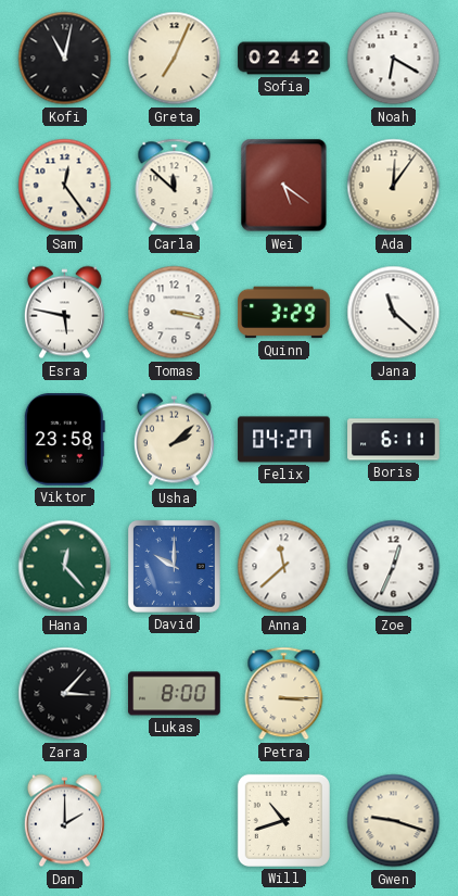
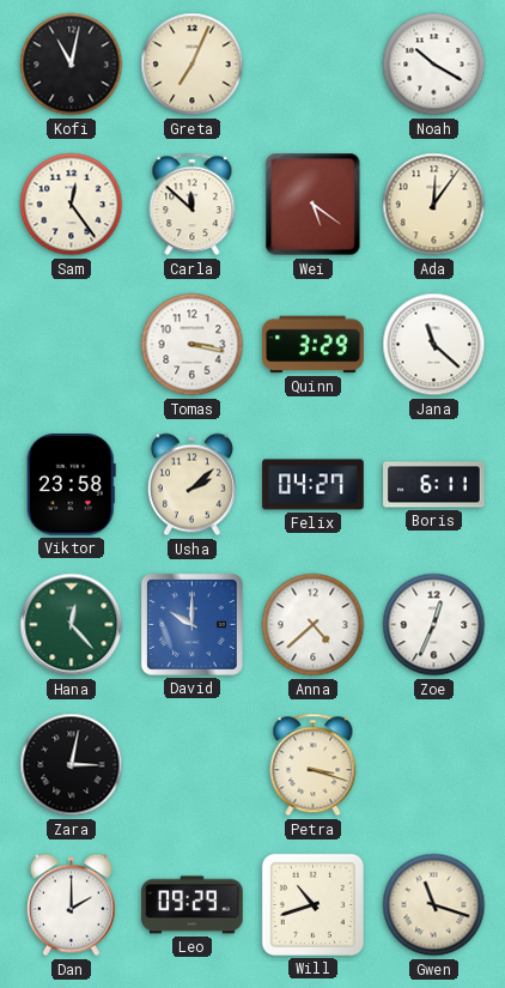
Sofia: 02:42 -> none (284, 59)
Noah: 6:20 -> 10:20 (434, 65)
Esra: 5:47 -> none (64, 313)
Anna: 11:38 -> 4:38 (314, 625)
Zara: 3:07 -> 3:02 (72, 765)
Lukas: 8:00 -> none (175, 694)
Petra: 3:15 -> 3:18 (314, 765)
Leo: none -> 09:29 (193, 905)
Gwen: 9:18 -> 11:18 (434, 905)
